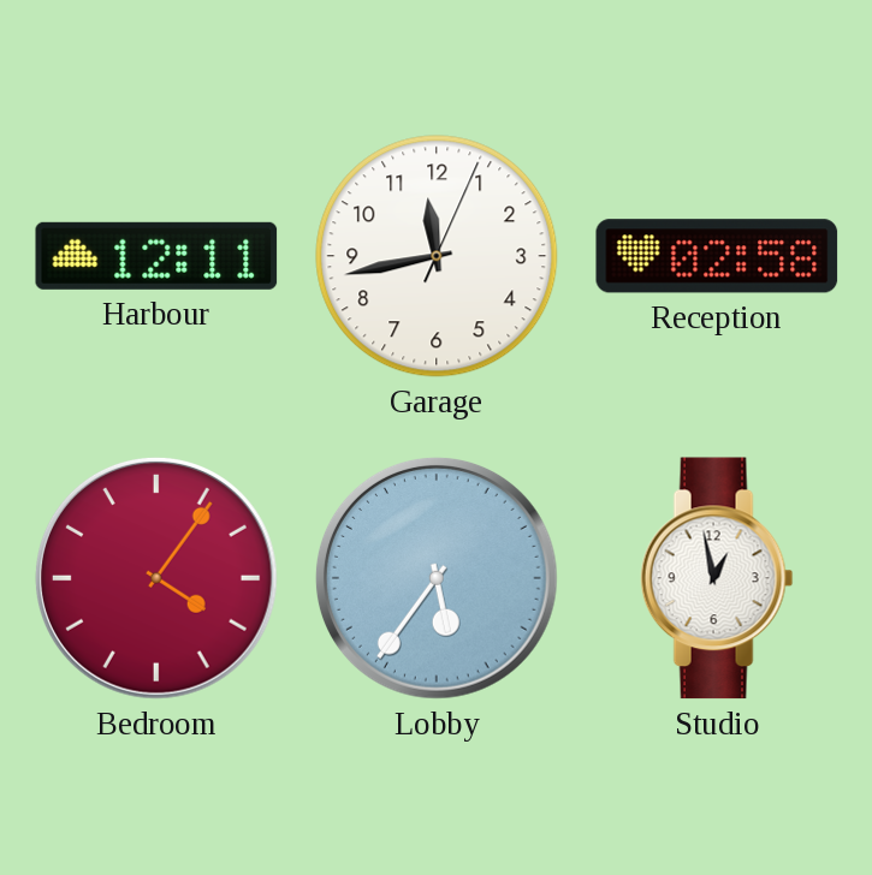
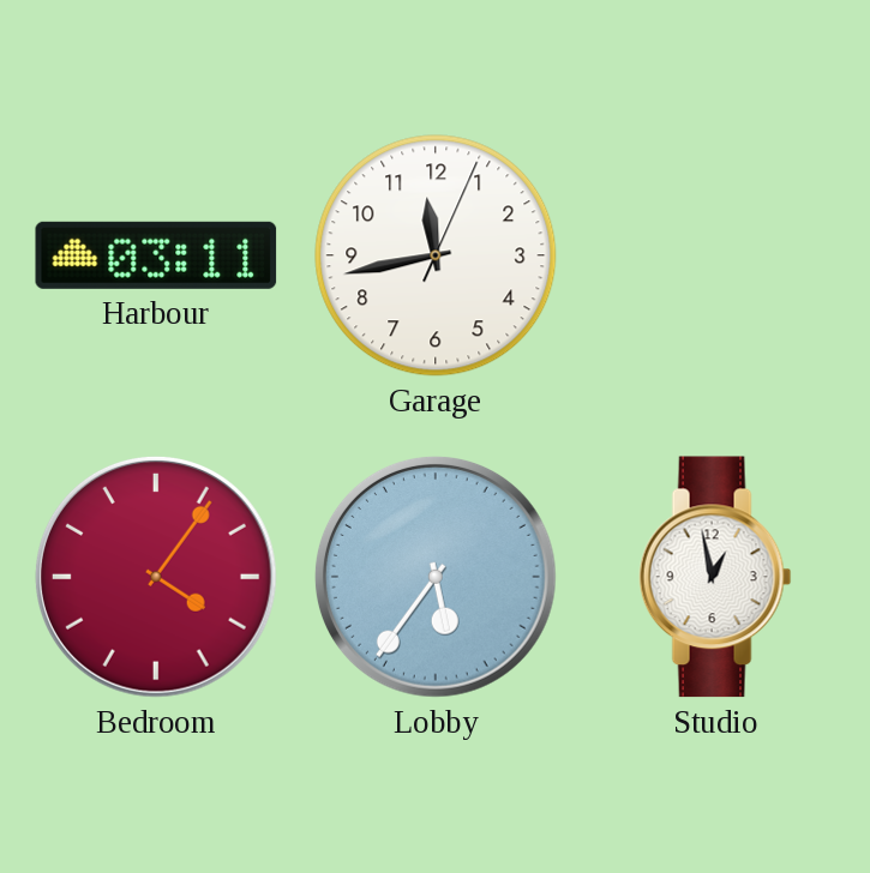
Harbour: 12:11 -> 03:11 (156, 255)
Reception: 02:58 -> none (717, 256)
